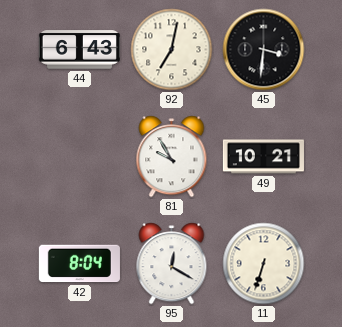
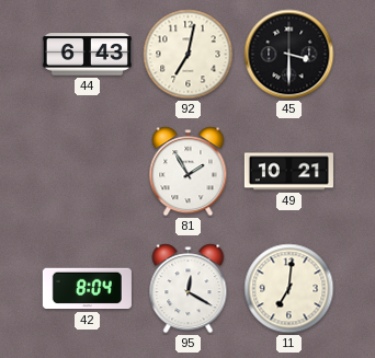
45: 3:31 -> 3:30 (289, 55)
81: 9:55 -> 1:55 (189, 172)
11: 6:33 -> 7:01 (289, 289)
